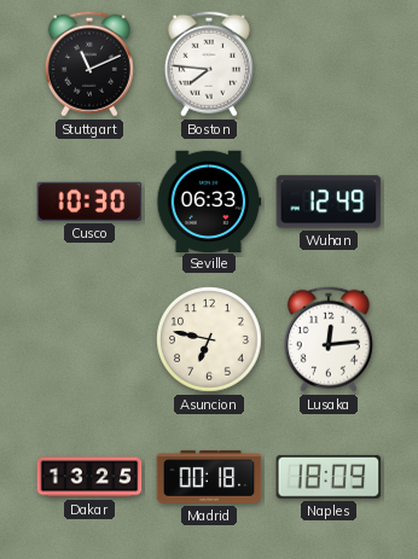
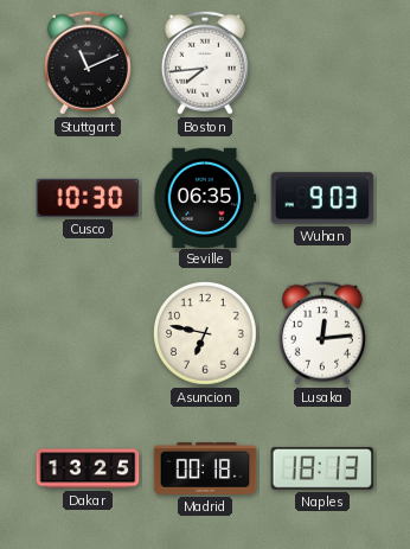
Boston: 7:46 -> 7:44 (205, 63)
Seville: 06:33 -> 06:35 (205, 197)
Wuhan: 12:49 -> 9:03 (322, 198)
Naples: 18:09 -> 18:13 (322, 468)
